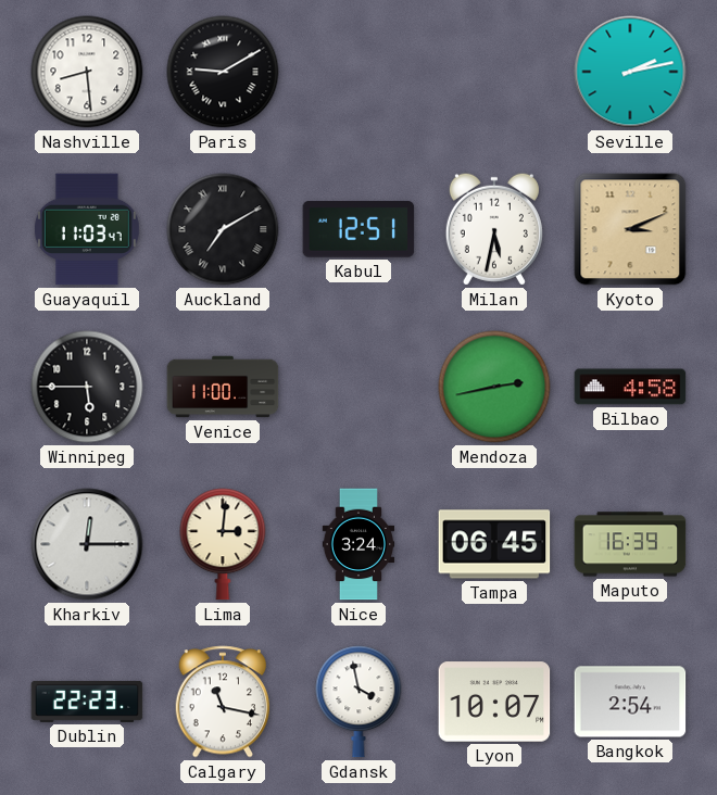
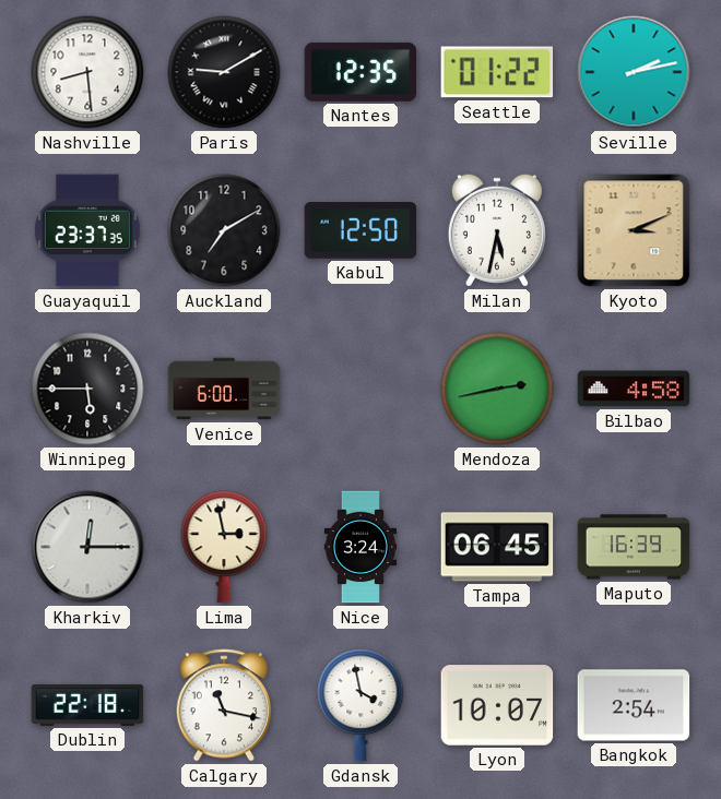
Nantes: none -> 12:35 (361, 72)
Seattle: none -> 01:22 (497, 72)
Guayaquil: 11:03 -> 23:37 (87, 230)
Auckland numerals: Roman -> Arabic (224, 230)
Kabul: 12:51 -> 12:50 (361, 230)
Venice: 11:00 -> 6:00 (224, 389)
Lima: 3:01 -> 2:58 (224, 547)
Dublin: 22:23 -> 22:18 (87, 705)
